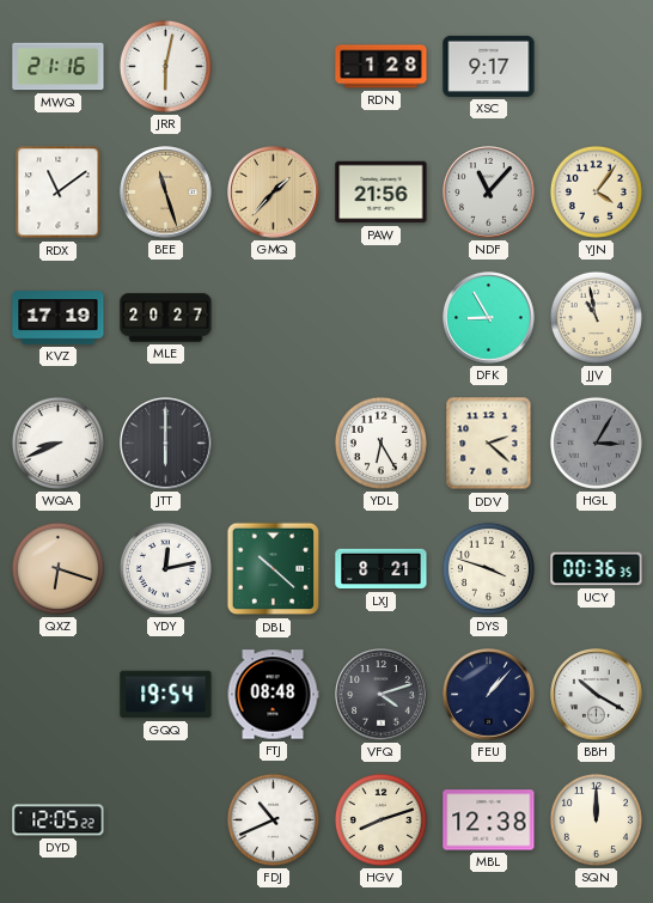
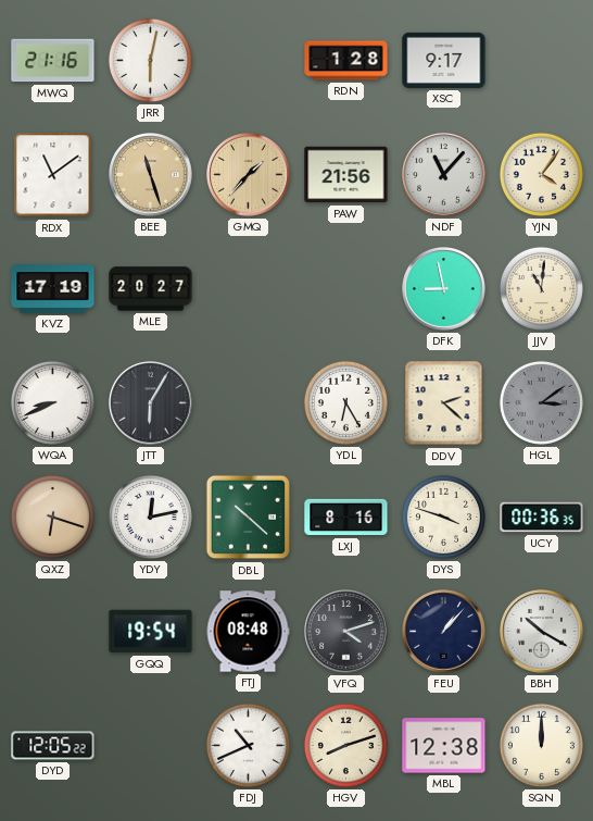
DFK: 8:55 -> 8:58 (444, 289)
JJV: 10:58 -> 11:01 (541, 288)
JTT: 6:00 -> 6:05 (151, 403)
HGL: 3:05 -> 3:09 (541, 402)
LXJ: 8:21 -> 8:16 (346, 518)
